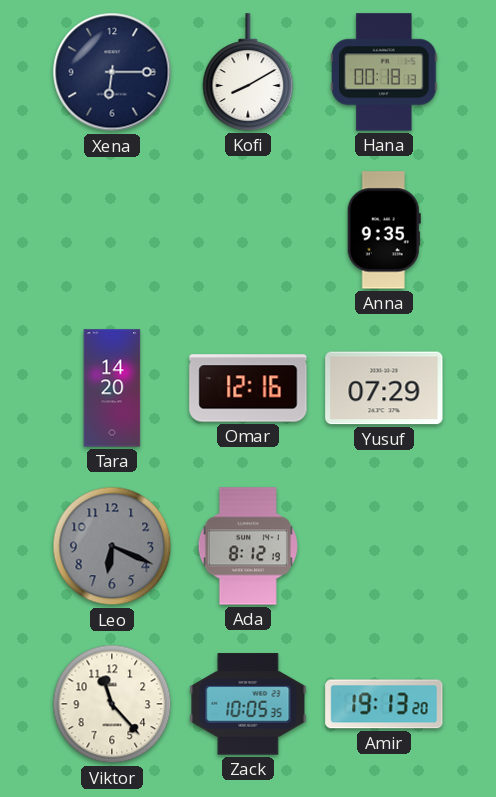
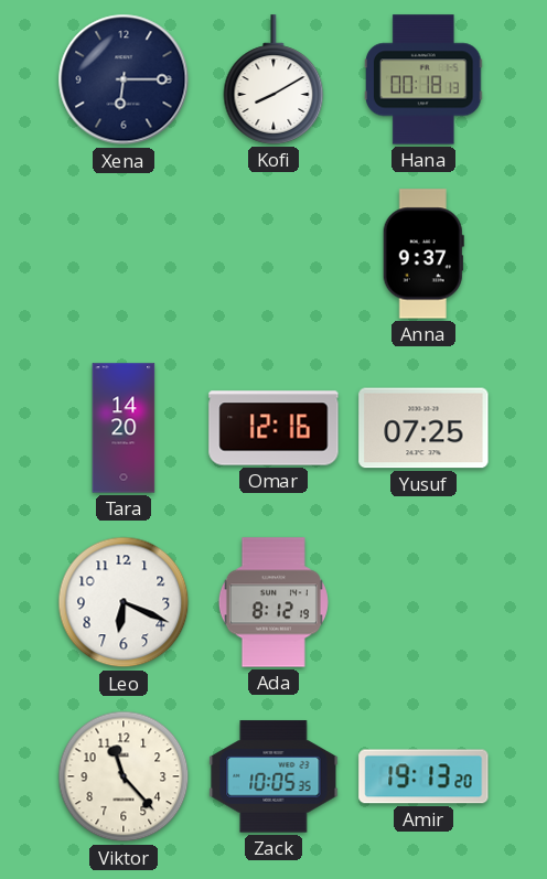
Anna: 9:35 -> 9:37 (423, 254)
Yusuf: 07:29 -> 07:25 (423, 428)
Leo dial: grey -> white (124, 602)
